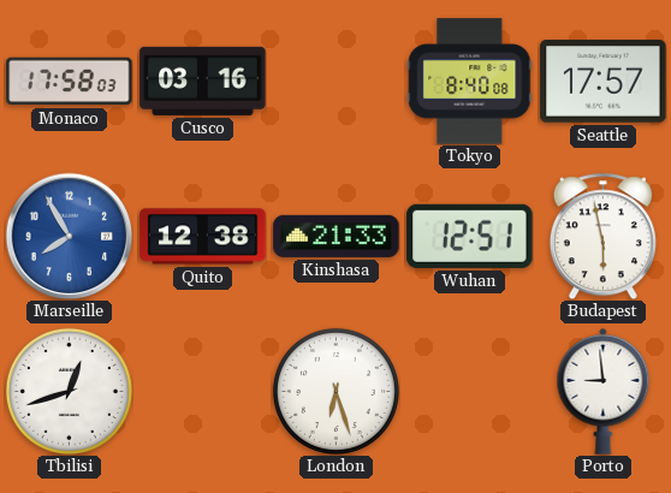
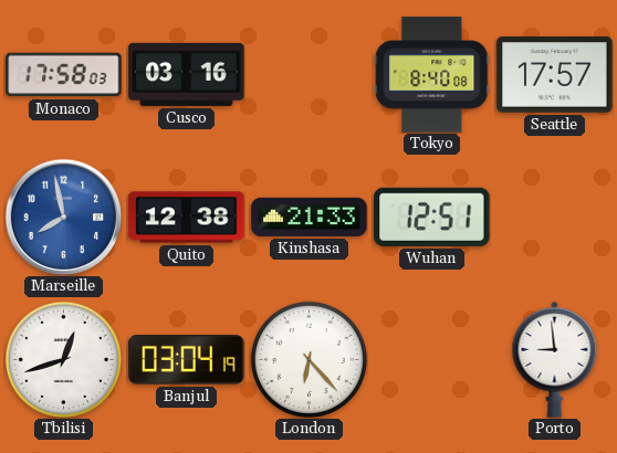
Marseille: 7:55 -> 7:58 (63, 217)
Budapest: 5:58 -> none (602, 236)
Banjul: none -> 03:04 (187, 360)
London: 6:27 -> 6:23 (308, 359)
